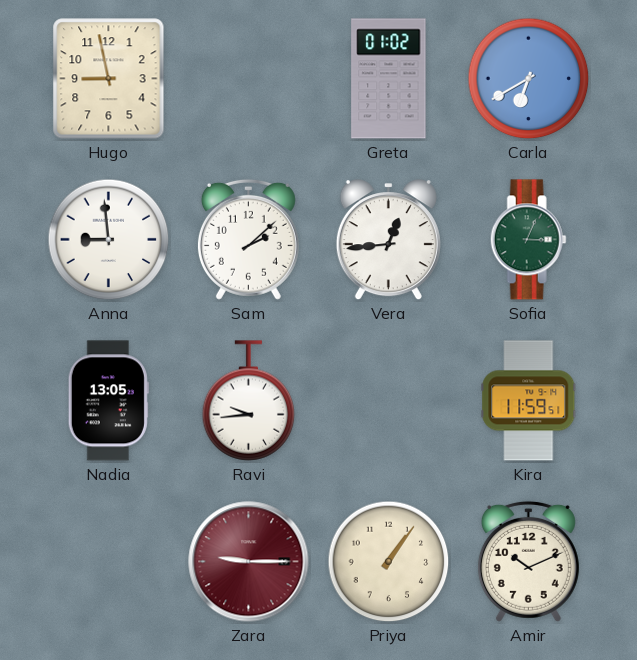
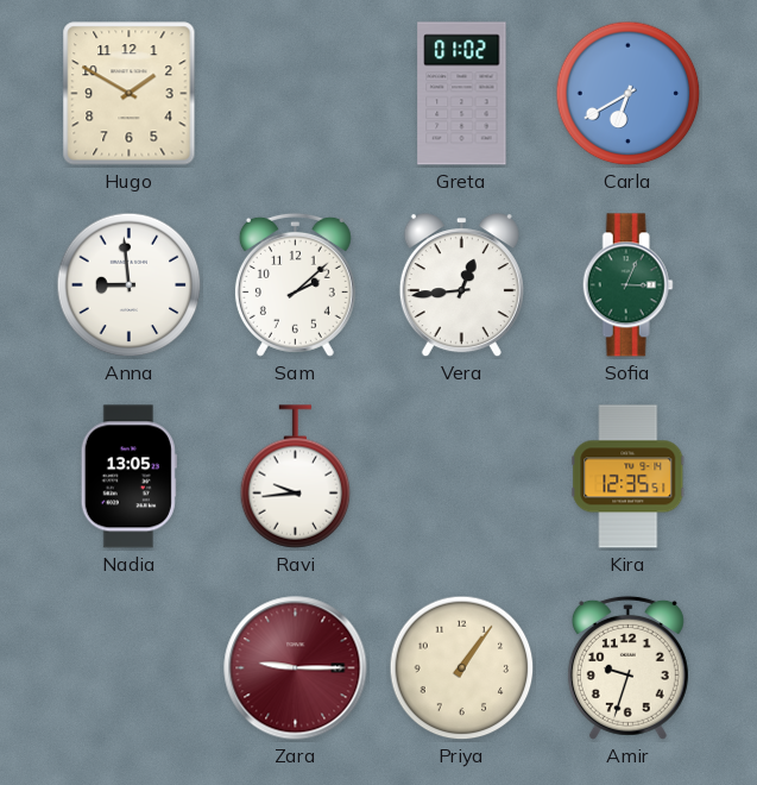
Hugo: 8:58 -> 1:50 (130, 94)
Kira: 11:59 -> 12:35 (629, 477)
Amir: 10:11 -> 9:33 (627, 667)
